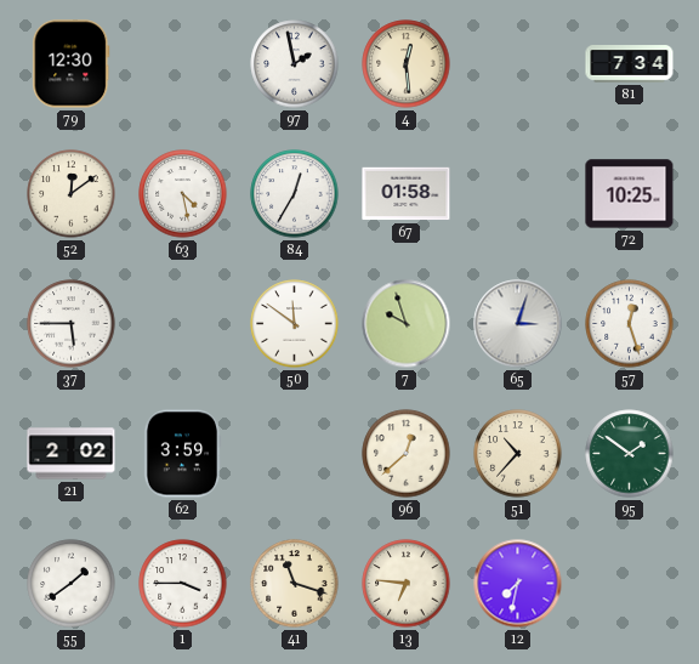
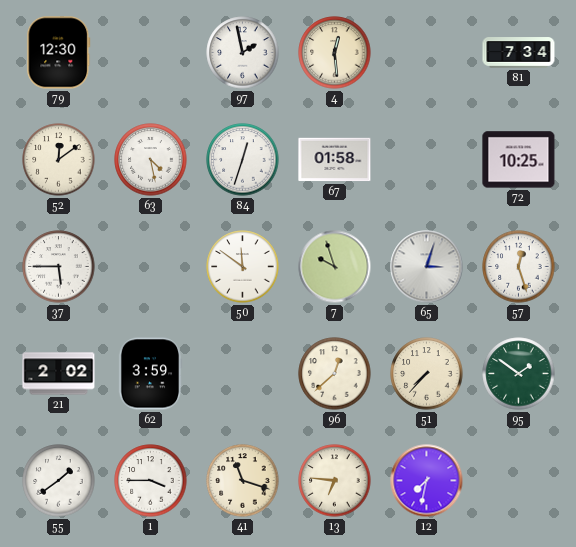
84: 12:35 -> 12:33 (243, 160)
51: 10:37 -> 7:37 (427, 374)
